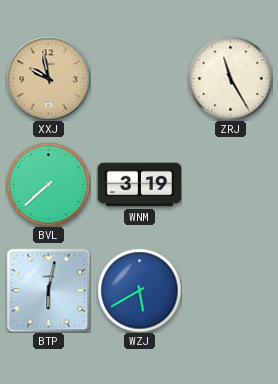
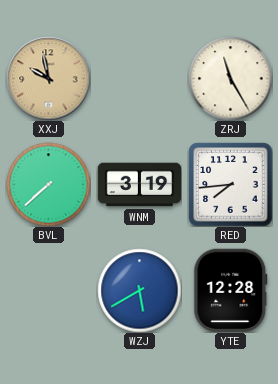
RED: none -> 7:44 (230, 184)
BTP: 6:02 -> none (48, 290)
YTE: none -> 12:28 (231, 290)
